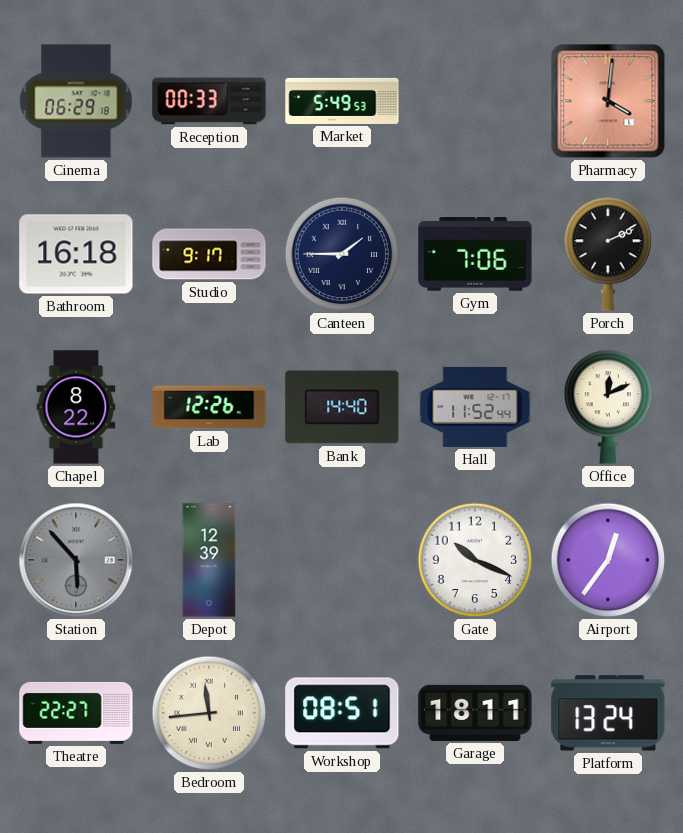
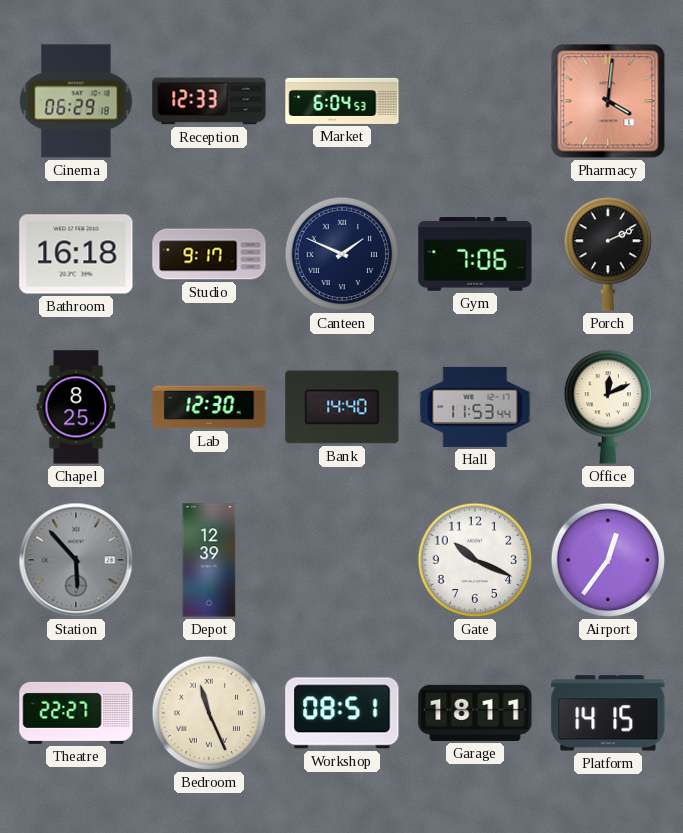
Reception: 00:33 -> 12:33 (209, 101)
Market: 5:49 -> 6:04 (342, 101)
Canteen: 1:45 -> 1:49 (342, 254)
Chapel: 8:22 -> 8:25 (76, 407)
Lab: 12:26 -> 12:30 (209, 407)
Hall: 11:52 -> 11:53 (475, 407)
Bedroom: 11:44 -> 11:26 (209, 713)
Platform: 13:24 -> 14:15 (608, 713)
